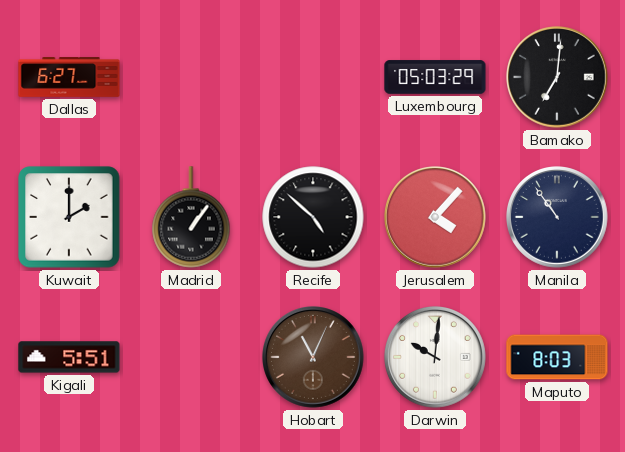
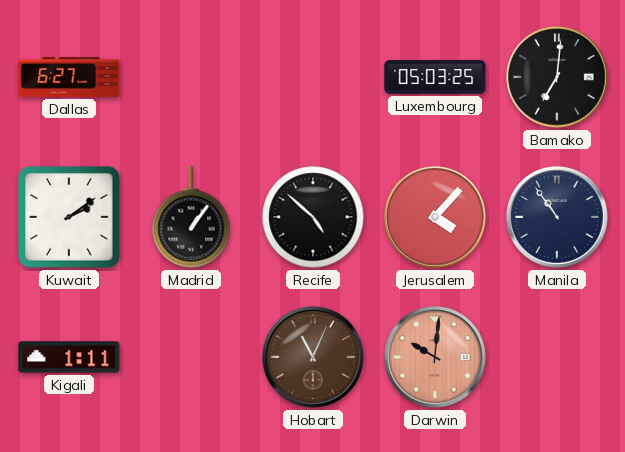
Luxembourg: 05:03:29 -> 05:03:25 (435, 77)
Kuwait: 2:00 -> 2:09 (69, 217)
Kigali: 5:51 -> 1:11 (69, 357)
Darwin dial: white -> salmon (436, 358)
Maputo: 8:03 -> none (557, 357)
